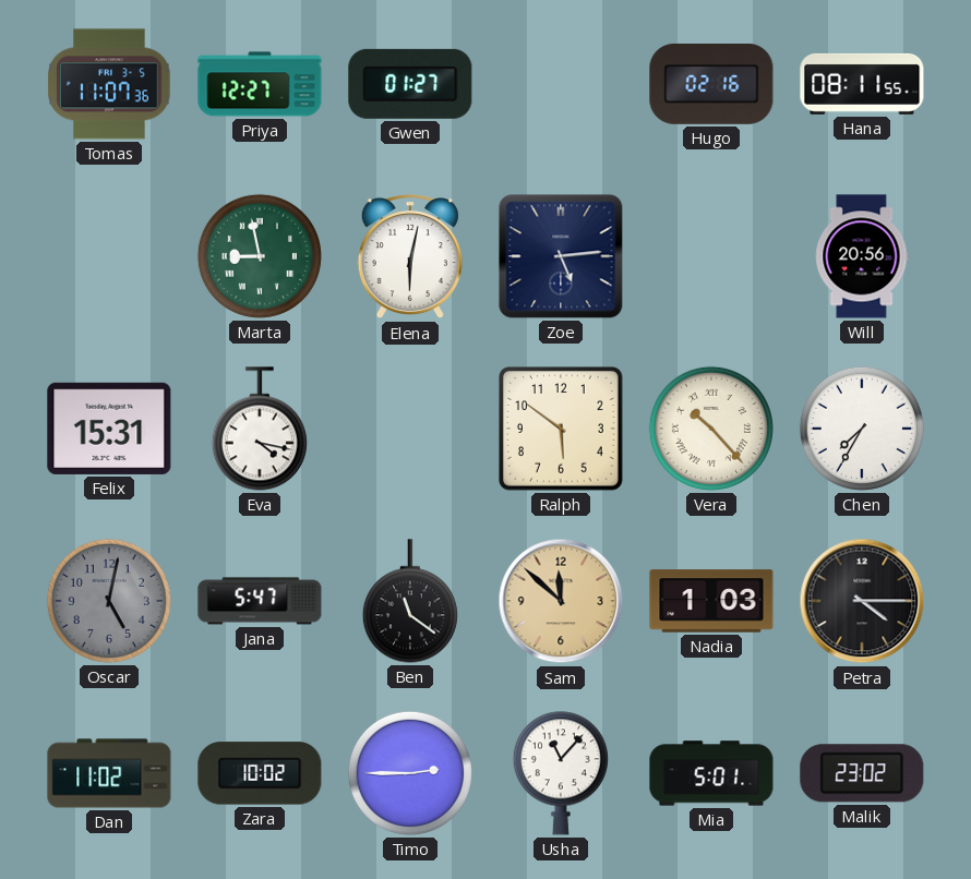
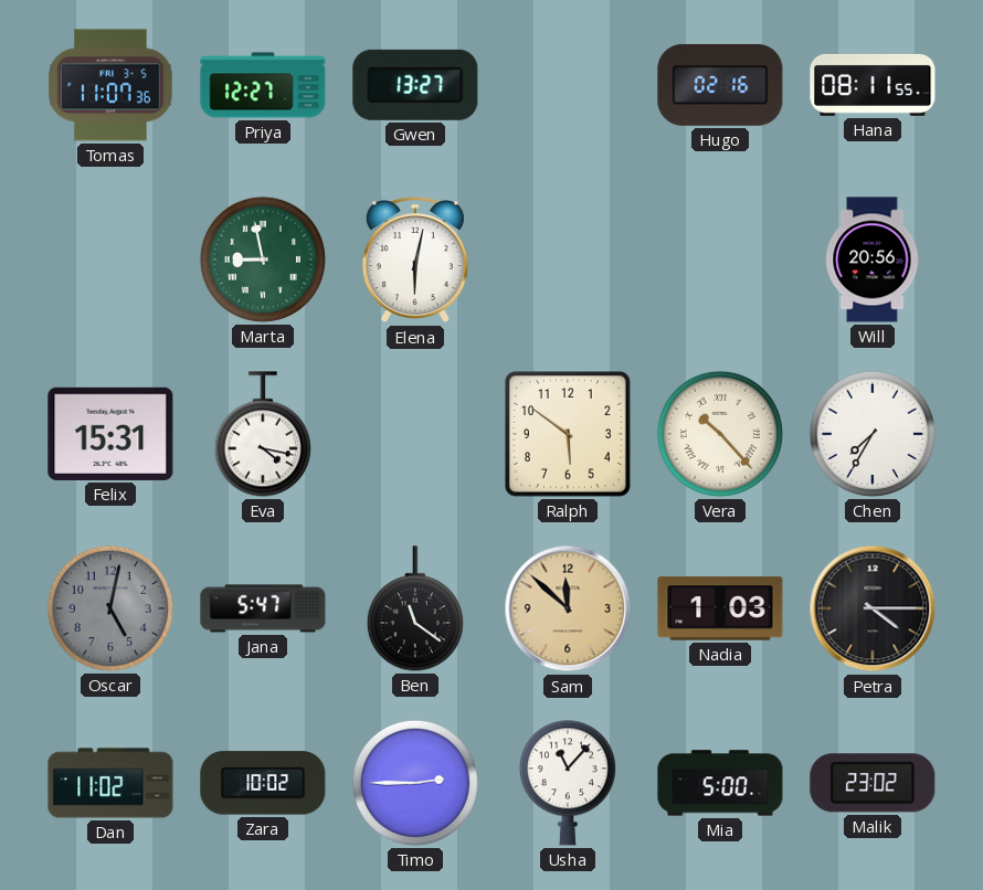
Gwen: 01:27 -> 13:27 (415, 85)
Zoe: 5:14 -> none (561, 256)
Mia: 5:01 -> 5:00 (720, 783)
